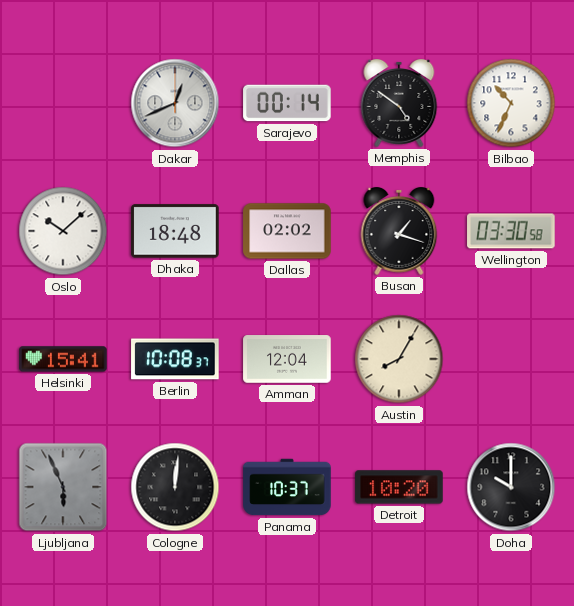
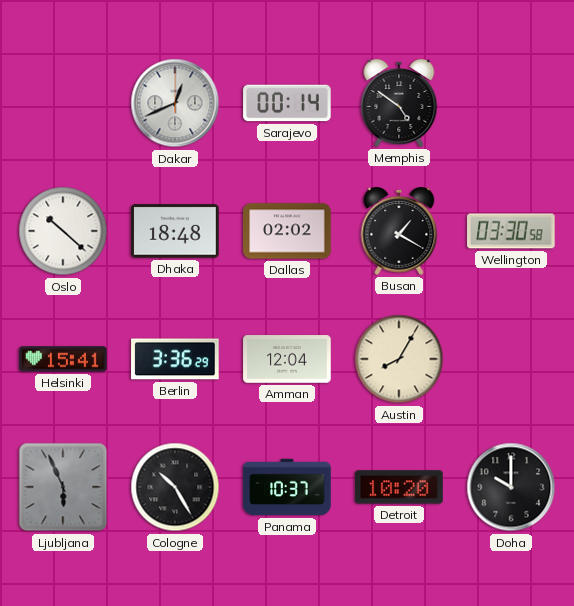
Bilbao: 10:34 -> none (511, 103)
Oslo: 10:08 -> 10:22 (63, 231)
Busan: 1:18 -> 1:20 (399, 232)
Berlin: 10:08 -> 3:36 (175, 359)
Cologne: 12:01 -> 10:25 (175, 487)
